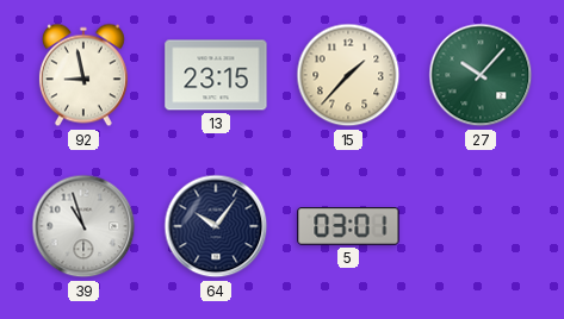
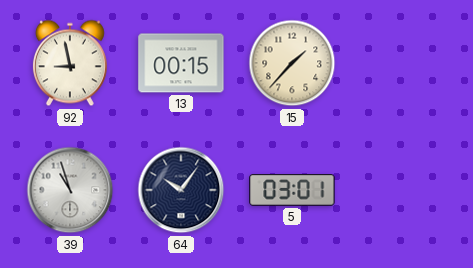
13: 23:15 -> 00:15 (181, 63)
27: 10:07 -> none (481, 75)
